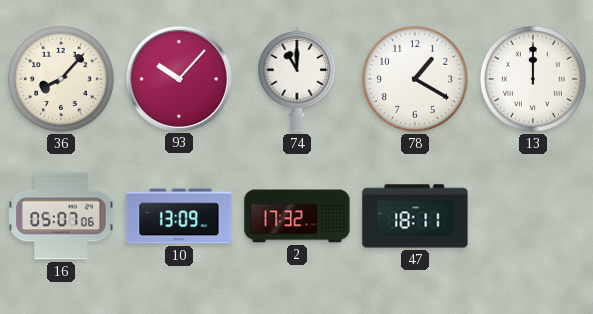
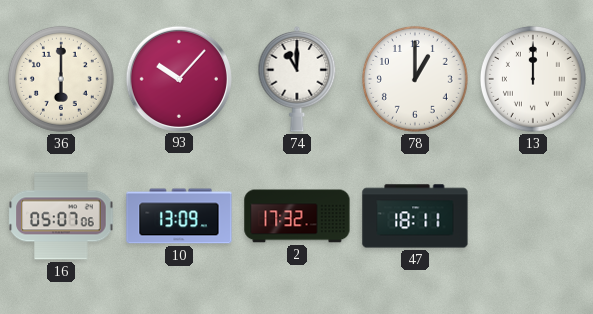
36: 8:07 -> 6:00 (61, 79)
78: 1:20 -> 1:00 (415, 79)
